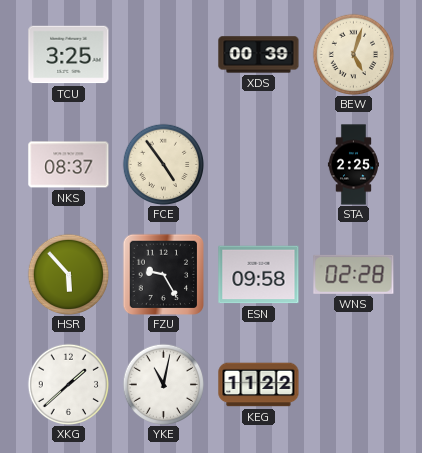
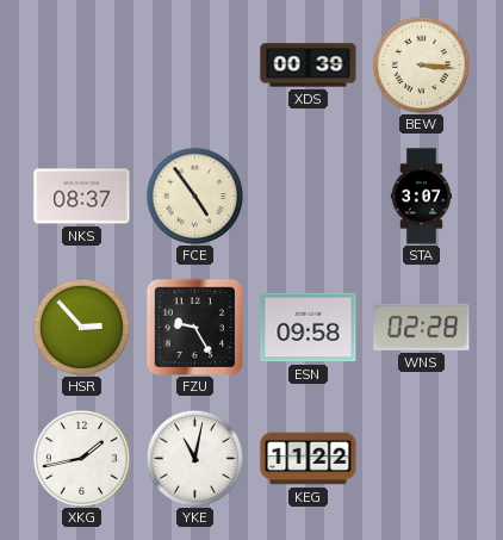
TCU: 3:25 -> none (69, 55)
BEW: 5:03 -> 3:16 (421, 64)
STA: 2:25 -> 3:07 (421, 197)
HSR: 5:53 -> 2:53 (81, 327)
XKG: 1:38 -> 1:43 (81, 458)
